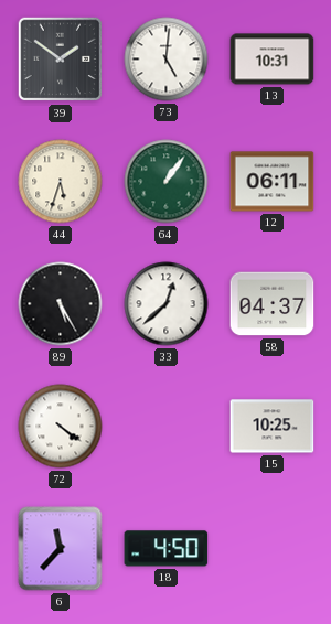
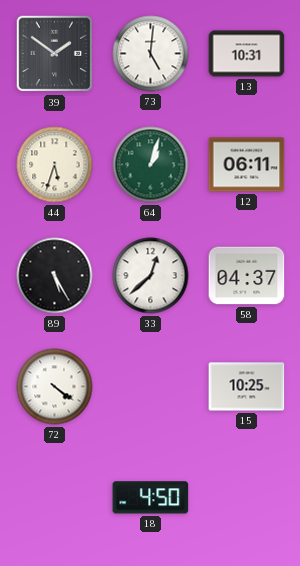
64: 1:06 -> 1:03 (151, 165)
6: 11:37 -> none (61, 549)
